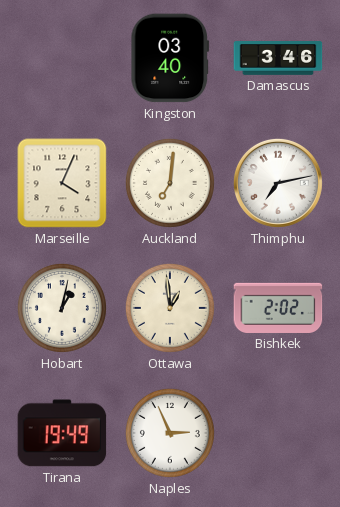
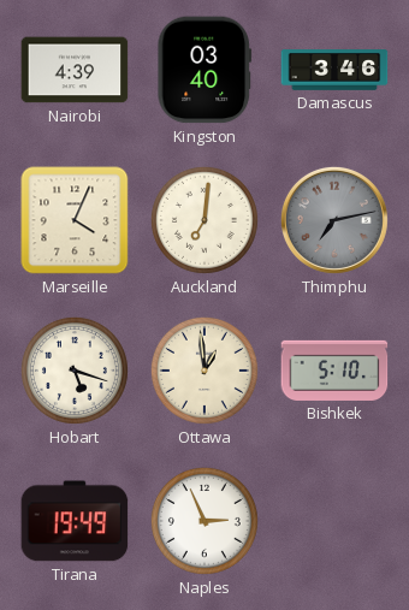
Nairobi: none -> 4:39 (75, 70)
Thimphu dial: white -> grey (334, 220)
Hobart: 1:02 -> 5:18 (75, 371)
Bishkek: 2:02 -> 5:10 (334, 371)
